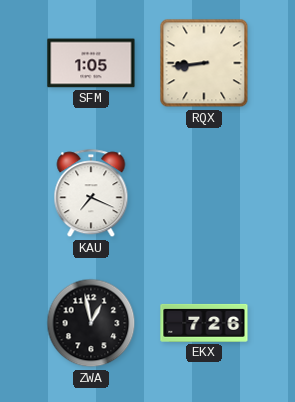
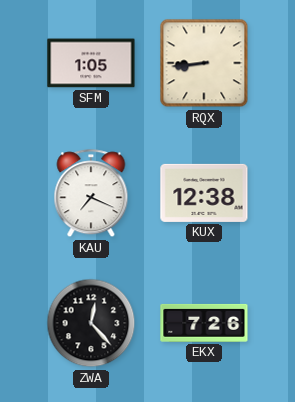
KUX: none -> 12:38 (204, 193)
ZWA: 12:58 -> 12:23 (91, 323)
